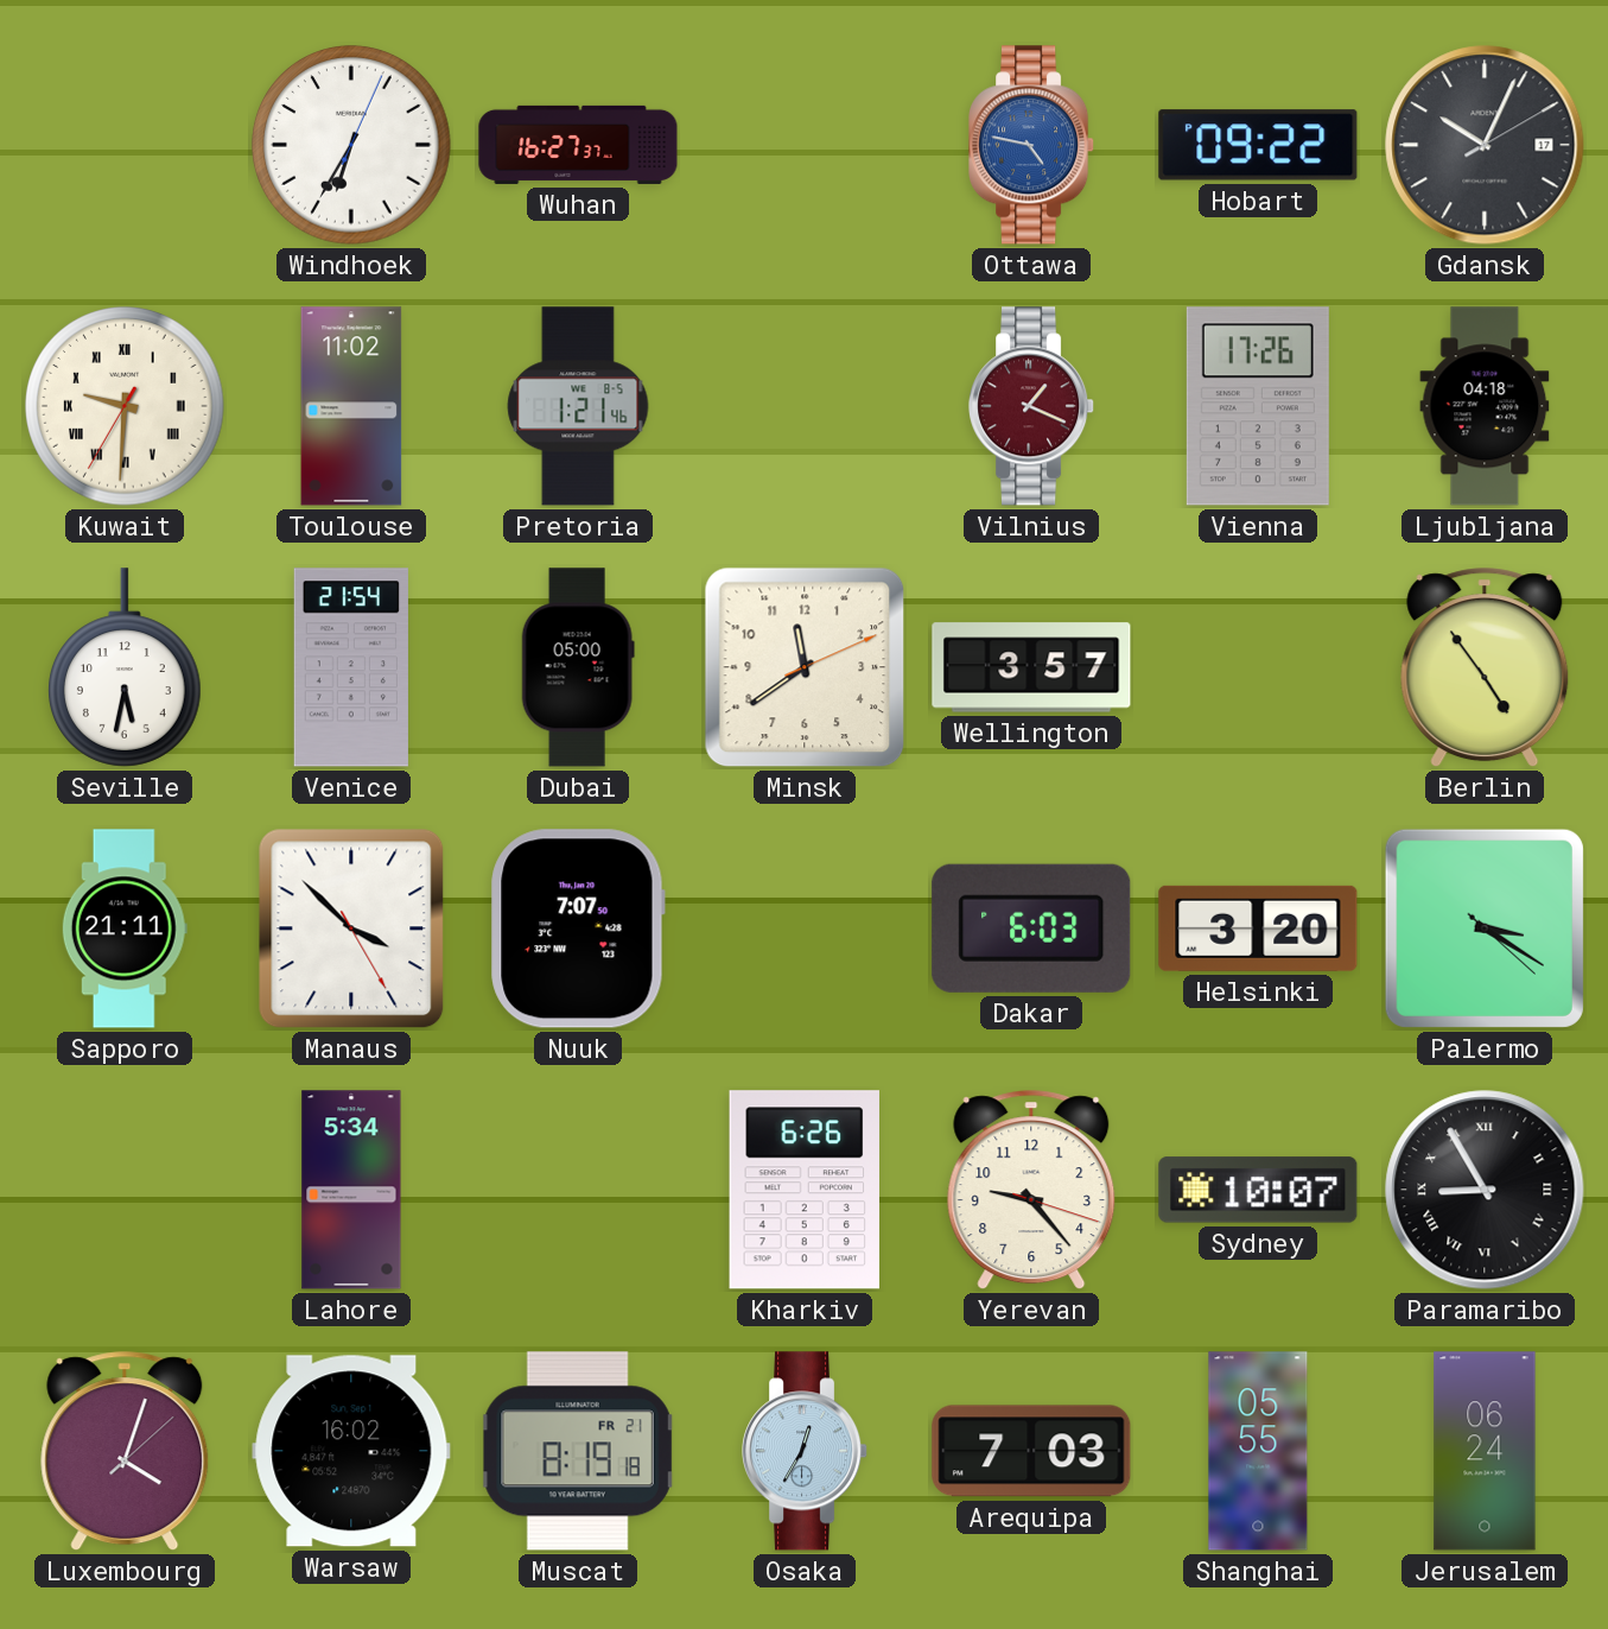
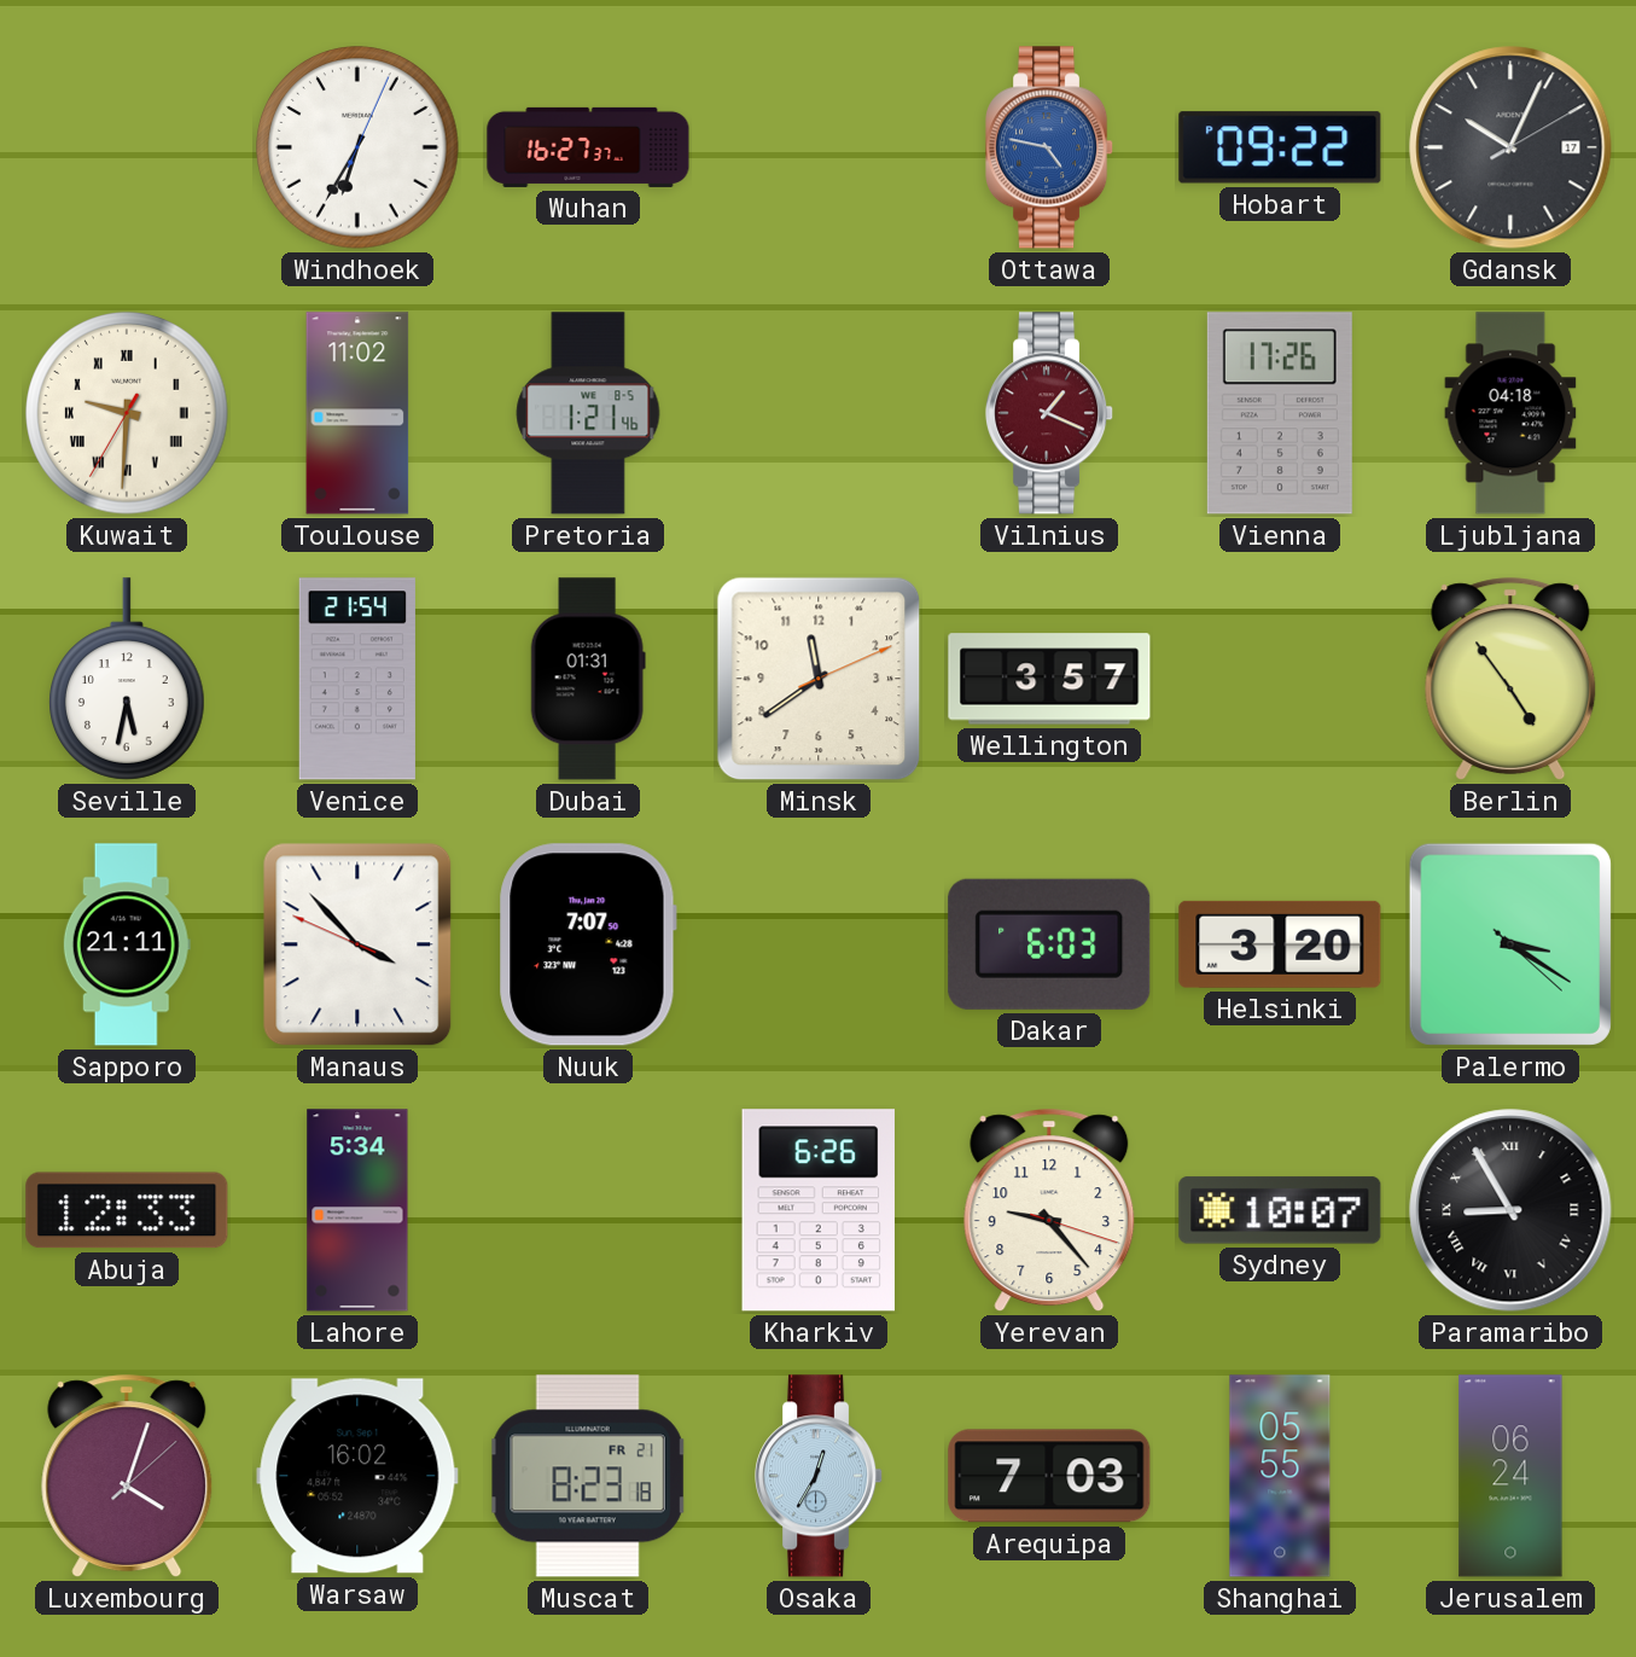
Dubai: 05:00 -> 01:31 (588, 679)
Manaus: 3:52:25 -> 3:52:49 (357, 944)
Abuja: none -> 12:33 (127, 1210)
Muscat: 8:19 -> 8:23 (588, 1476)
